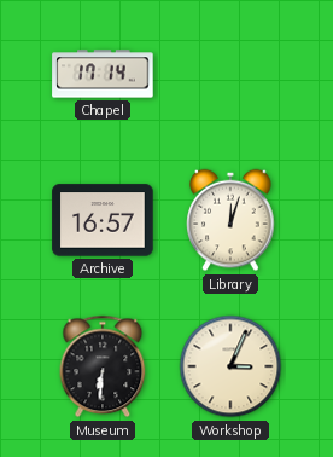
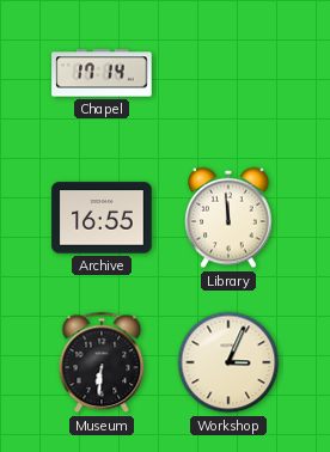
Archive: 16:57 -> 16:55 (102, 218)
Library: 12:03 -> 11:59 (228, 218)
